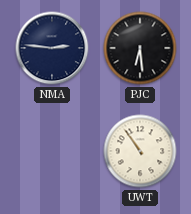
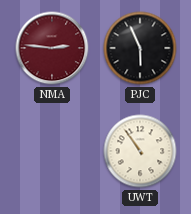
NMA dial: navy -> burgundy (52, 48)
PJC: 6:29 -> 5:56 (140, 48)
